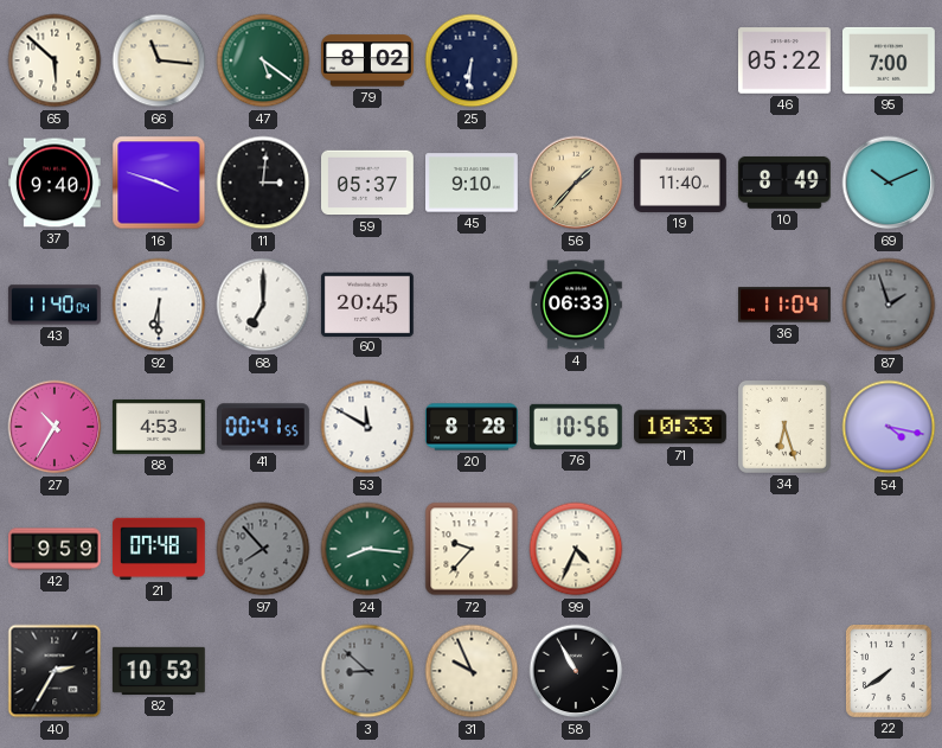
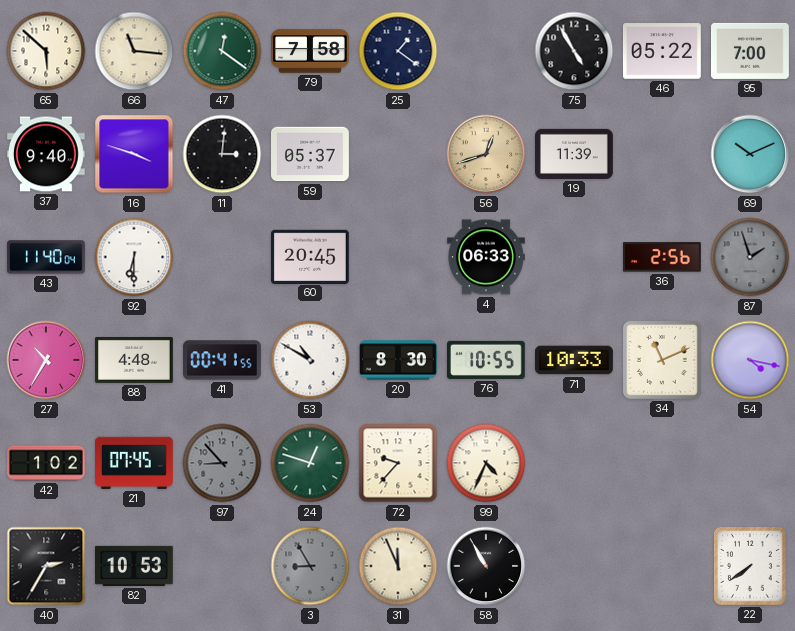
47: 5:21 -> 12:21 (222, 51)
79: 8:02 -> 7:58 (311, 51)
25: 6:31 -> 1:21 (398, 51)
75: none -> 4:55 (574, 51)
45: 9:10 -> none (473, 183)
56: 1:37 -> 12:42 (486, 154)
19: 11:40 -> 11:39 (575, 154)
10: 8:49 -> none (784, 183)
68: 7:00 -> none (263, 305)
36: 11:04 -> 2:56 (663, 257)
88: 4:53 -> 4:48 (135, 360)
53: 11:50 -> 10:50 (310, 360)
20: 8:28 -> 8:30 (399, 360)
76: 10:56 -> 10:55 (486, 360)
34: 6:27 -> 11:11 (662, 360)
42: 9:59 -> 1:02 (47, 463)
21: 07:48 -> 07:45 (134, 463)
97: 7:53 -> 8:53 (222, 463)
24: 8:16 -> 12:48 (310, 463)
3: 8:52 -> 8:55 (310, 566)
31: 9:56 -> 11:56 (398, 566)
